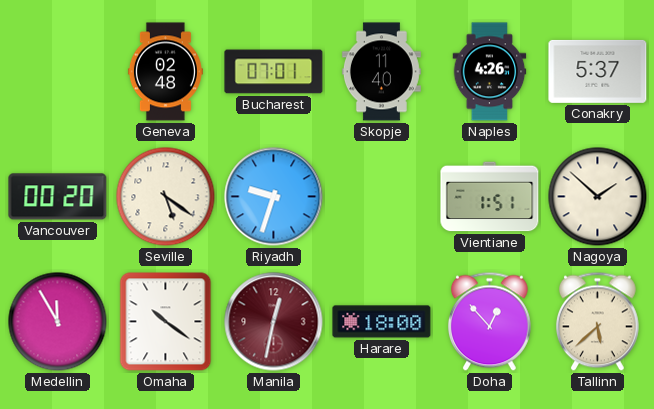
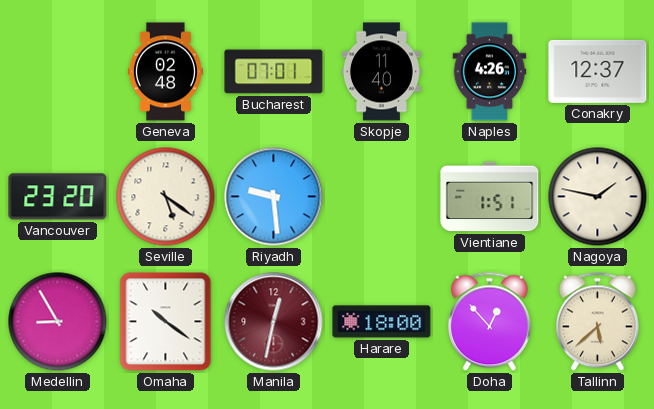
Conakry: 5:37 -> 12:37 (598, 71)
Vancouver: 00:20 -> 23:20 (58, 197)
Riyadh: 9:33 -> 9:29 (274, 197)
Nagoya: 1:52 -> 1:47 (598, 197)
Medellin: 11:55 -> 8:55 (58, 322)
